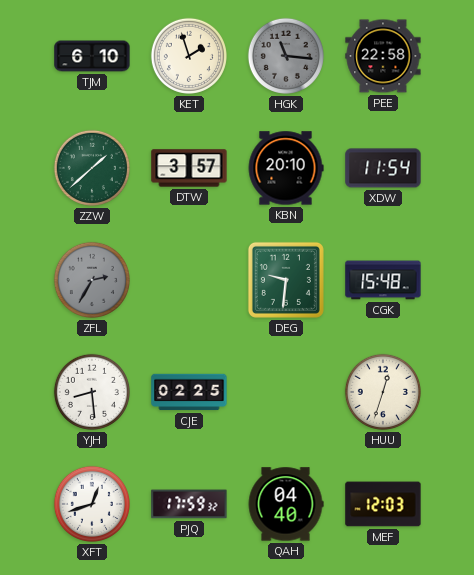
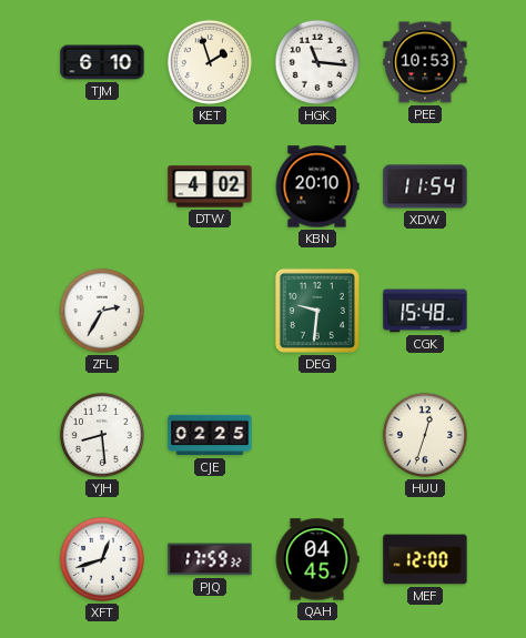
HGK dial: grey -> white (317, 62)
PEE: 22:58 -> 10:53 (425, 62)
ZZW: 1:38 -> none (92, 168)
DTW: 3:57 -> 4:02 (210, 186)
ZFL dial: grey -> white (102, 311)
QAH: 04:40 -> 04:45 (317, 559)
MEF: 12:03 -> 12:00 (425, 559)
